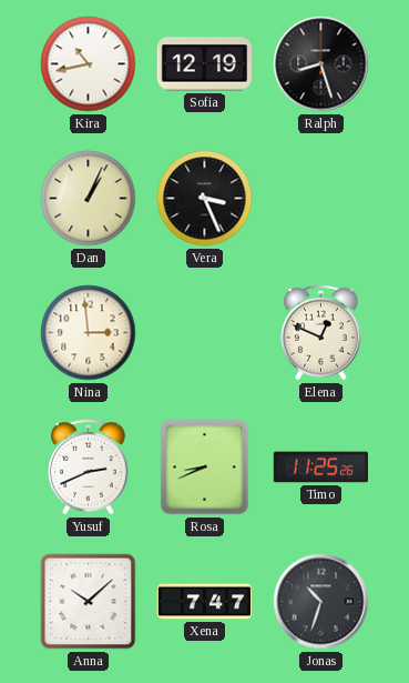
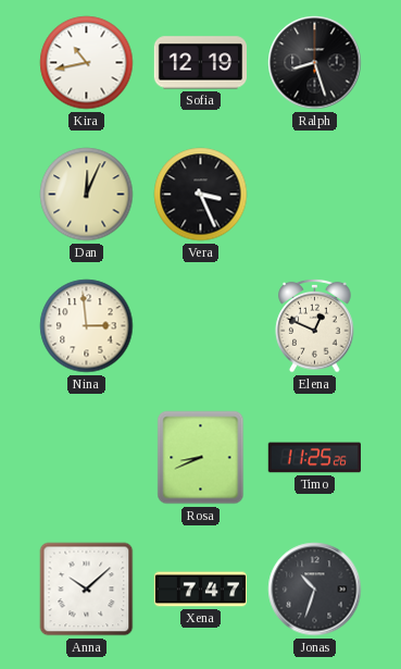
Dan: 1:04 -> 12:04 (87, 195)
Yusuf: 2:41 -> none (89, 466)
